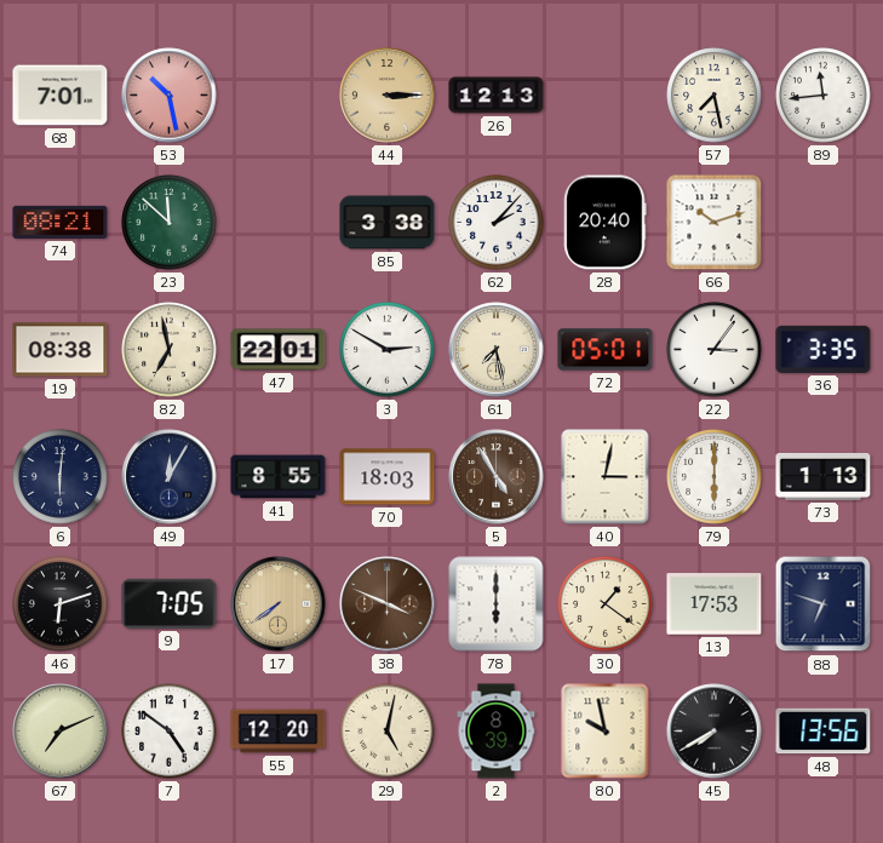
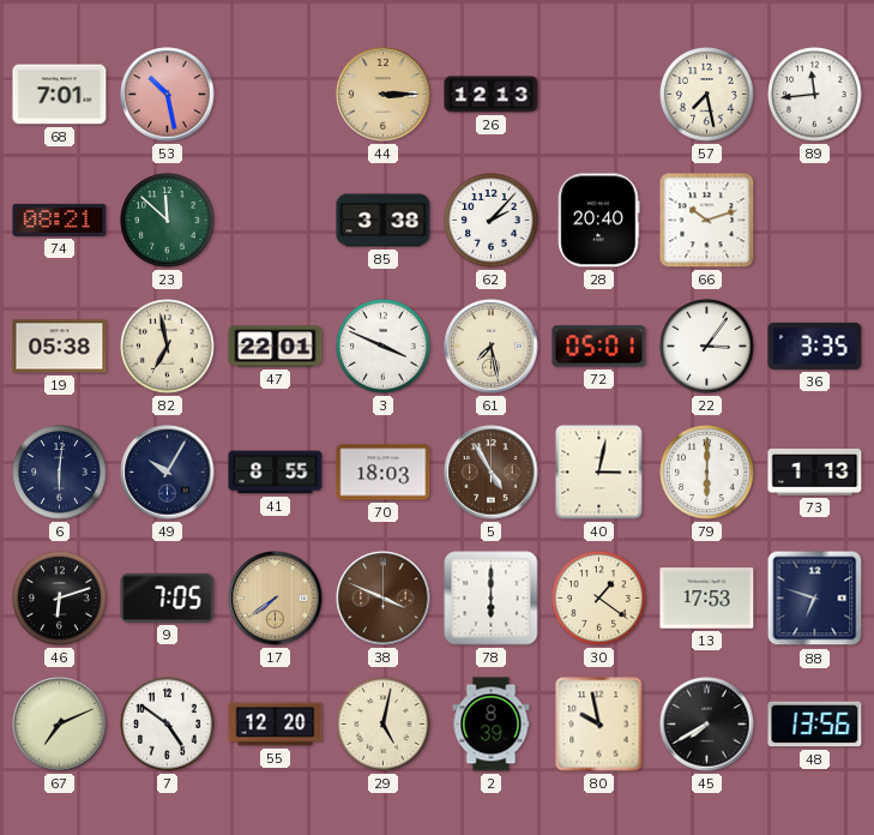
19: 08:38 -> 05:38 (60, 347)
3: 2:50 -> 3:49 (384, 347)
49: 12:05 -> 10:05 (168, 473)
